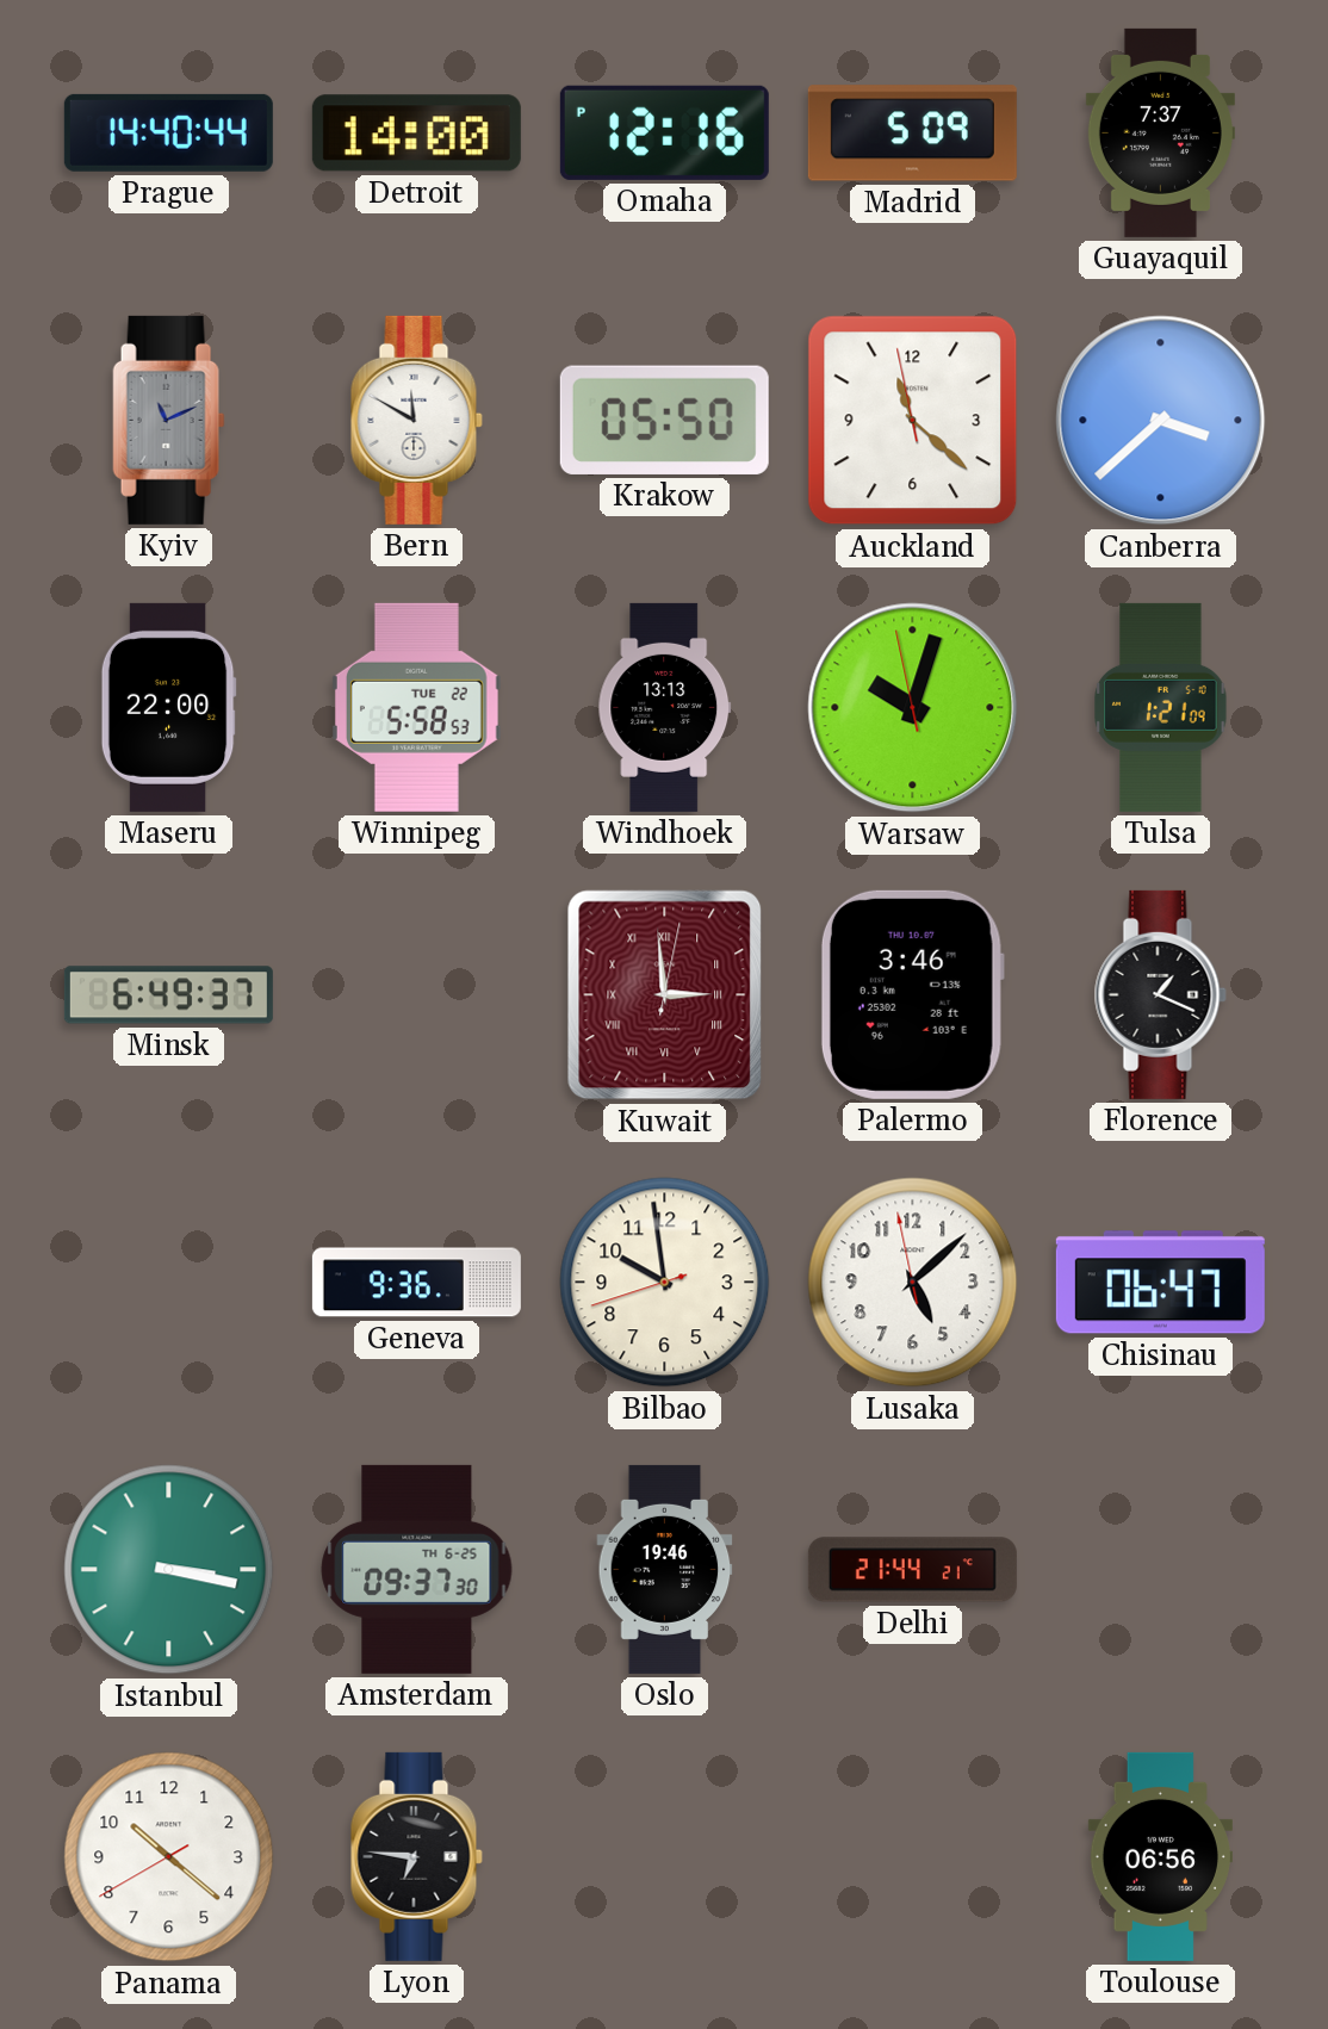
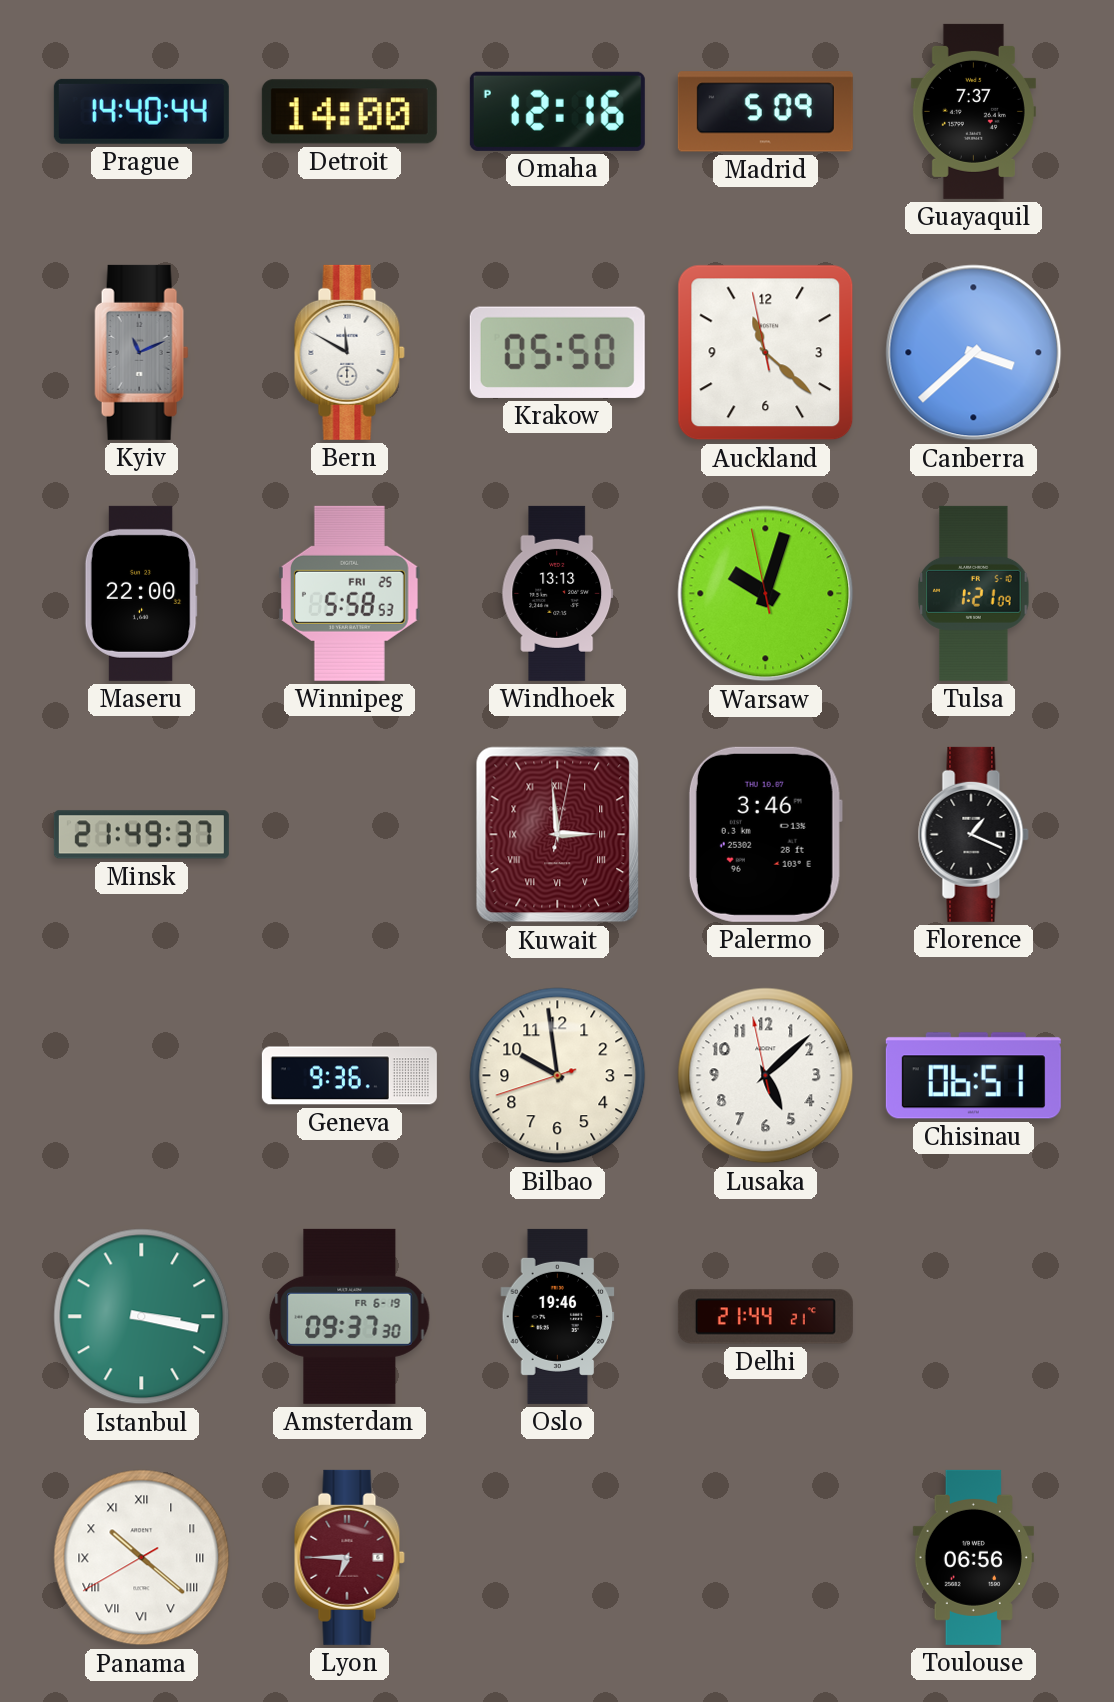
Winnipeg date: TUE 22 -> FRI 25 (349, 593)
Minsk: 6:49 -> 21:49 (141, 835)
Chisinau: 06:47 -> 06:51 (973, 1076)
Amsterdam date: TH 6-25 -> FR 6-19 (350, 1316)
Panama numerals: Arabic -> Roman (142, 1558)
Lyon: 6:46 -> 6:45 (349, 1557)
Lyon dial: black -> burgundy (349, 1557)
